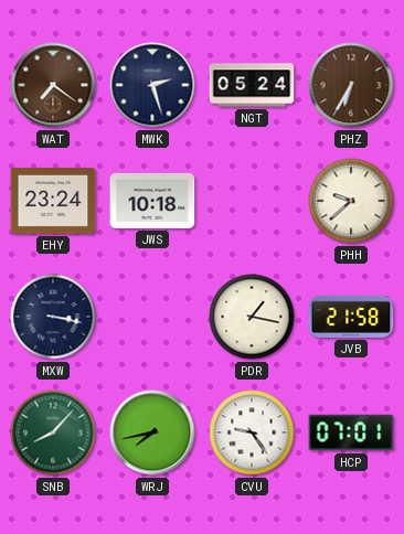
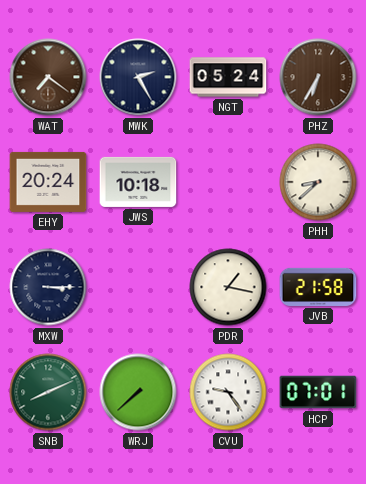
MWK: 2:27 -> 2:25 (138, 77)
EHY: 23:24 -> 20:24 (48, 182)
PHH: 9:38 -> 8:38 (318, 182)
MXW: 3:17 -> 3:15 (48, 287)
SNB: 8:07 -> 8:11 (48, 392)
WRJ: 7:43 -> 7:38 (138, 392)
